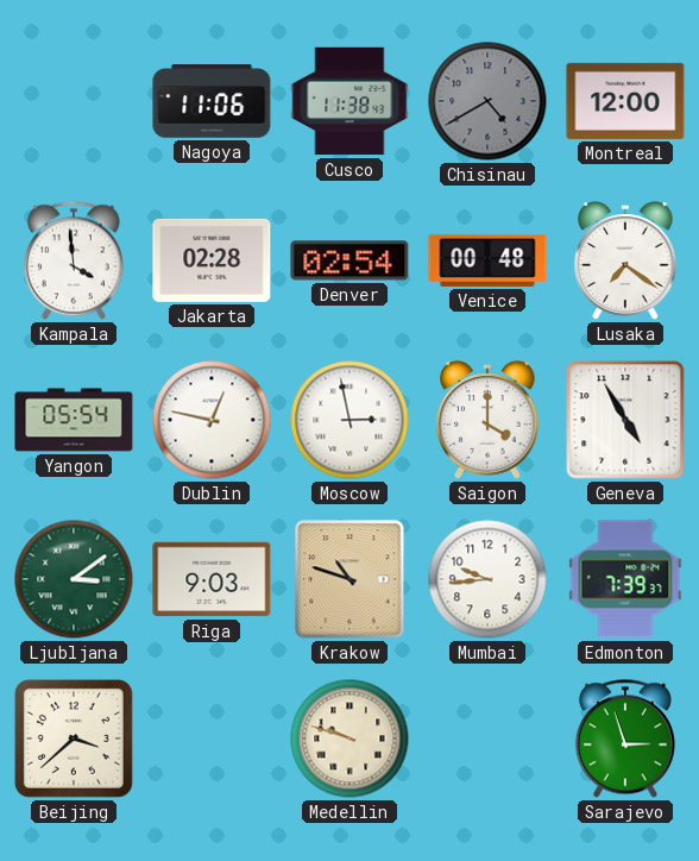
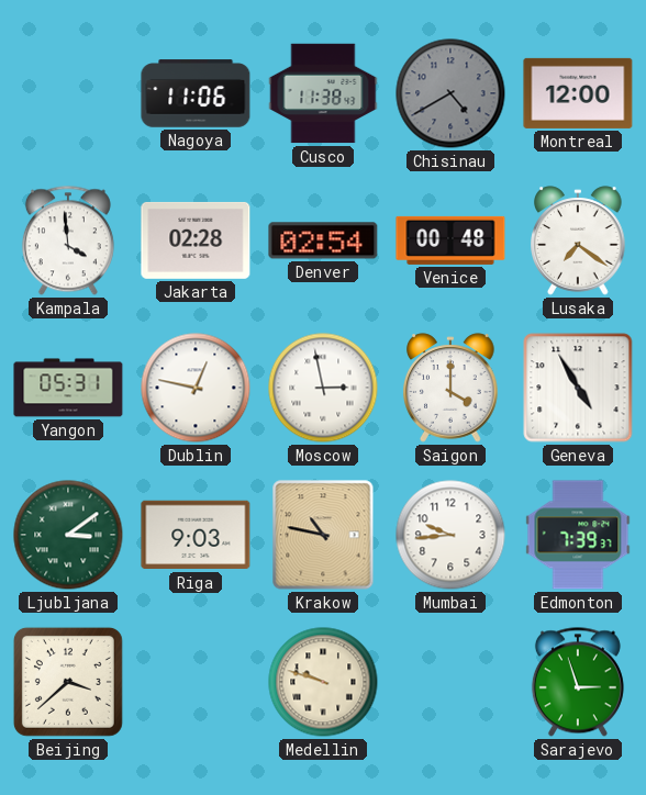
Yangon: 05:54 -> 05:31 (68, 388)
Krakow: 10:48 -> 10:47 (323, 535)
